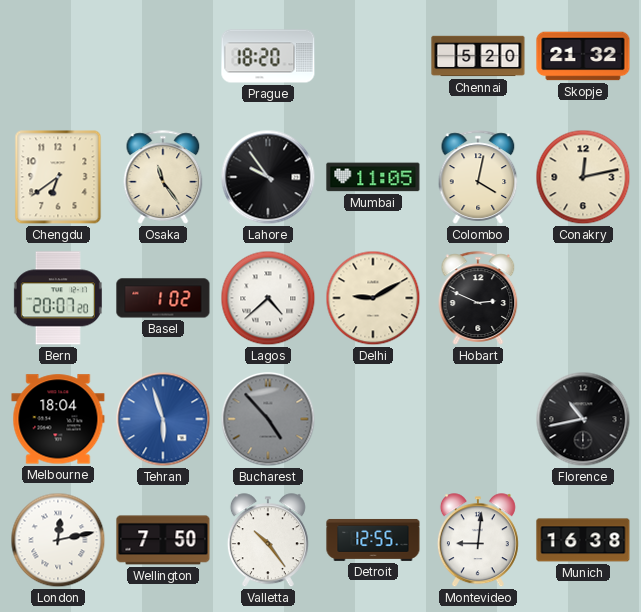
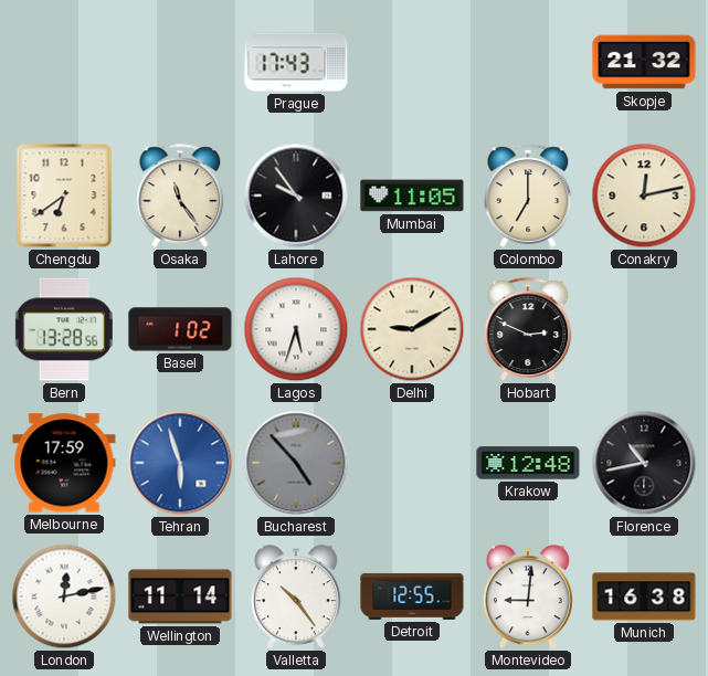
Prague: 18:20 -> 17:43 (296, 62)
Chennai: 5:20 -> none (478, 56)
Colombo: 4:02 -> 7:00 (528, 196)
Bern: 20:07 -> 13:28 (64, 329)
Lagos: 4:38 -> 5:33 (296, 329)
Melbourne: 18:04 -> 17:59 (64, 463)
Krakow: none -> 12:48 (528, 463)
Wellington: 7:50 -> 11:14 (180, 596)
